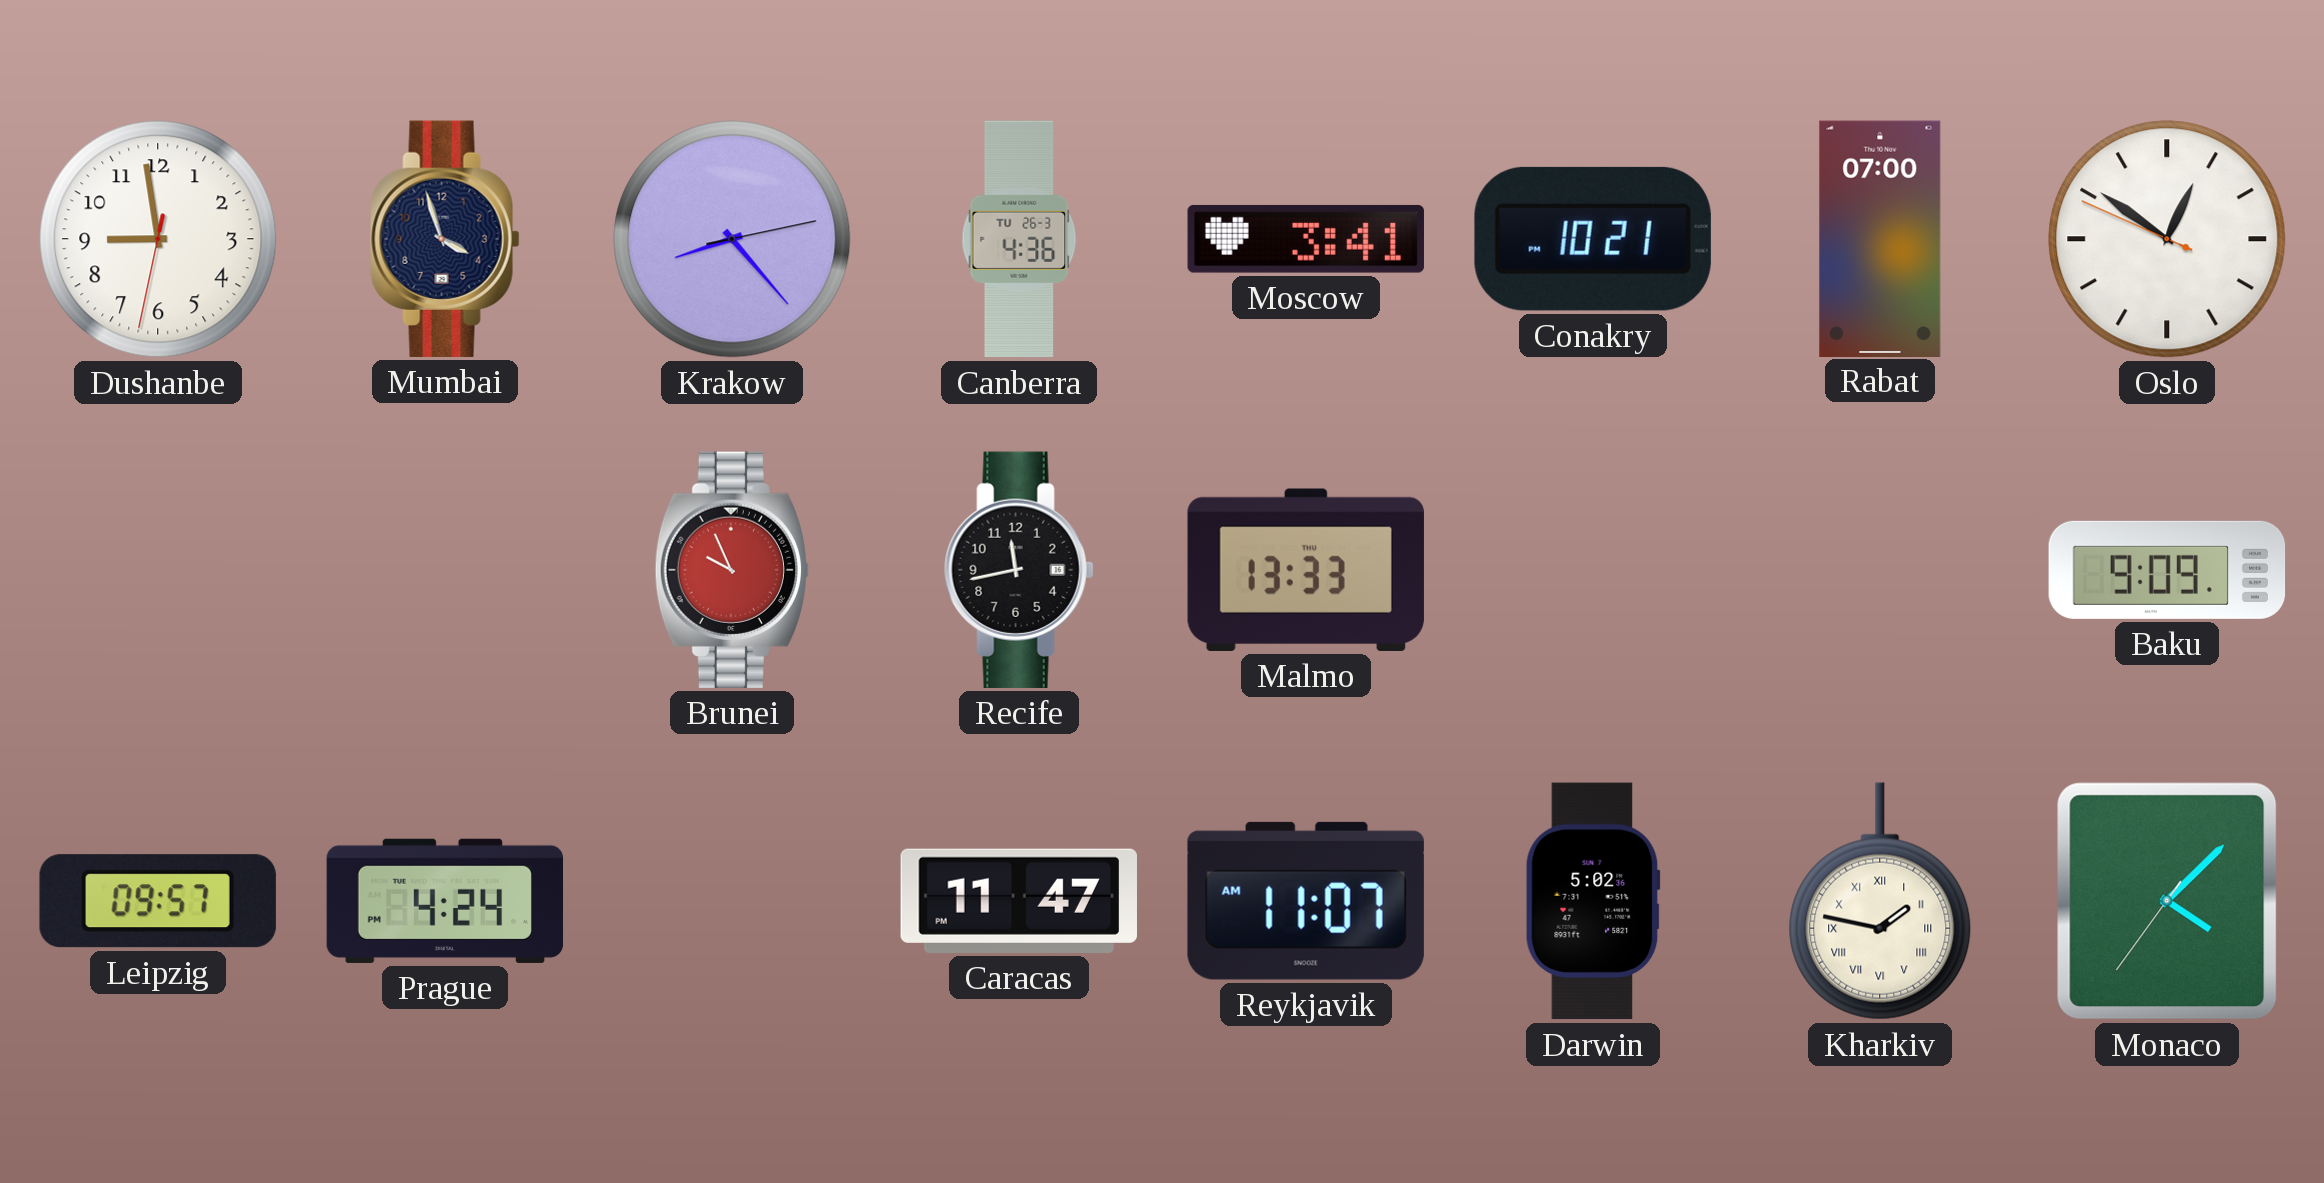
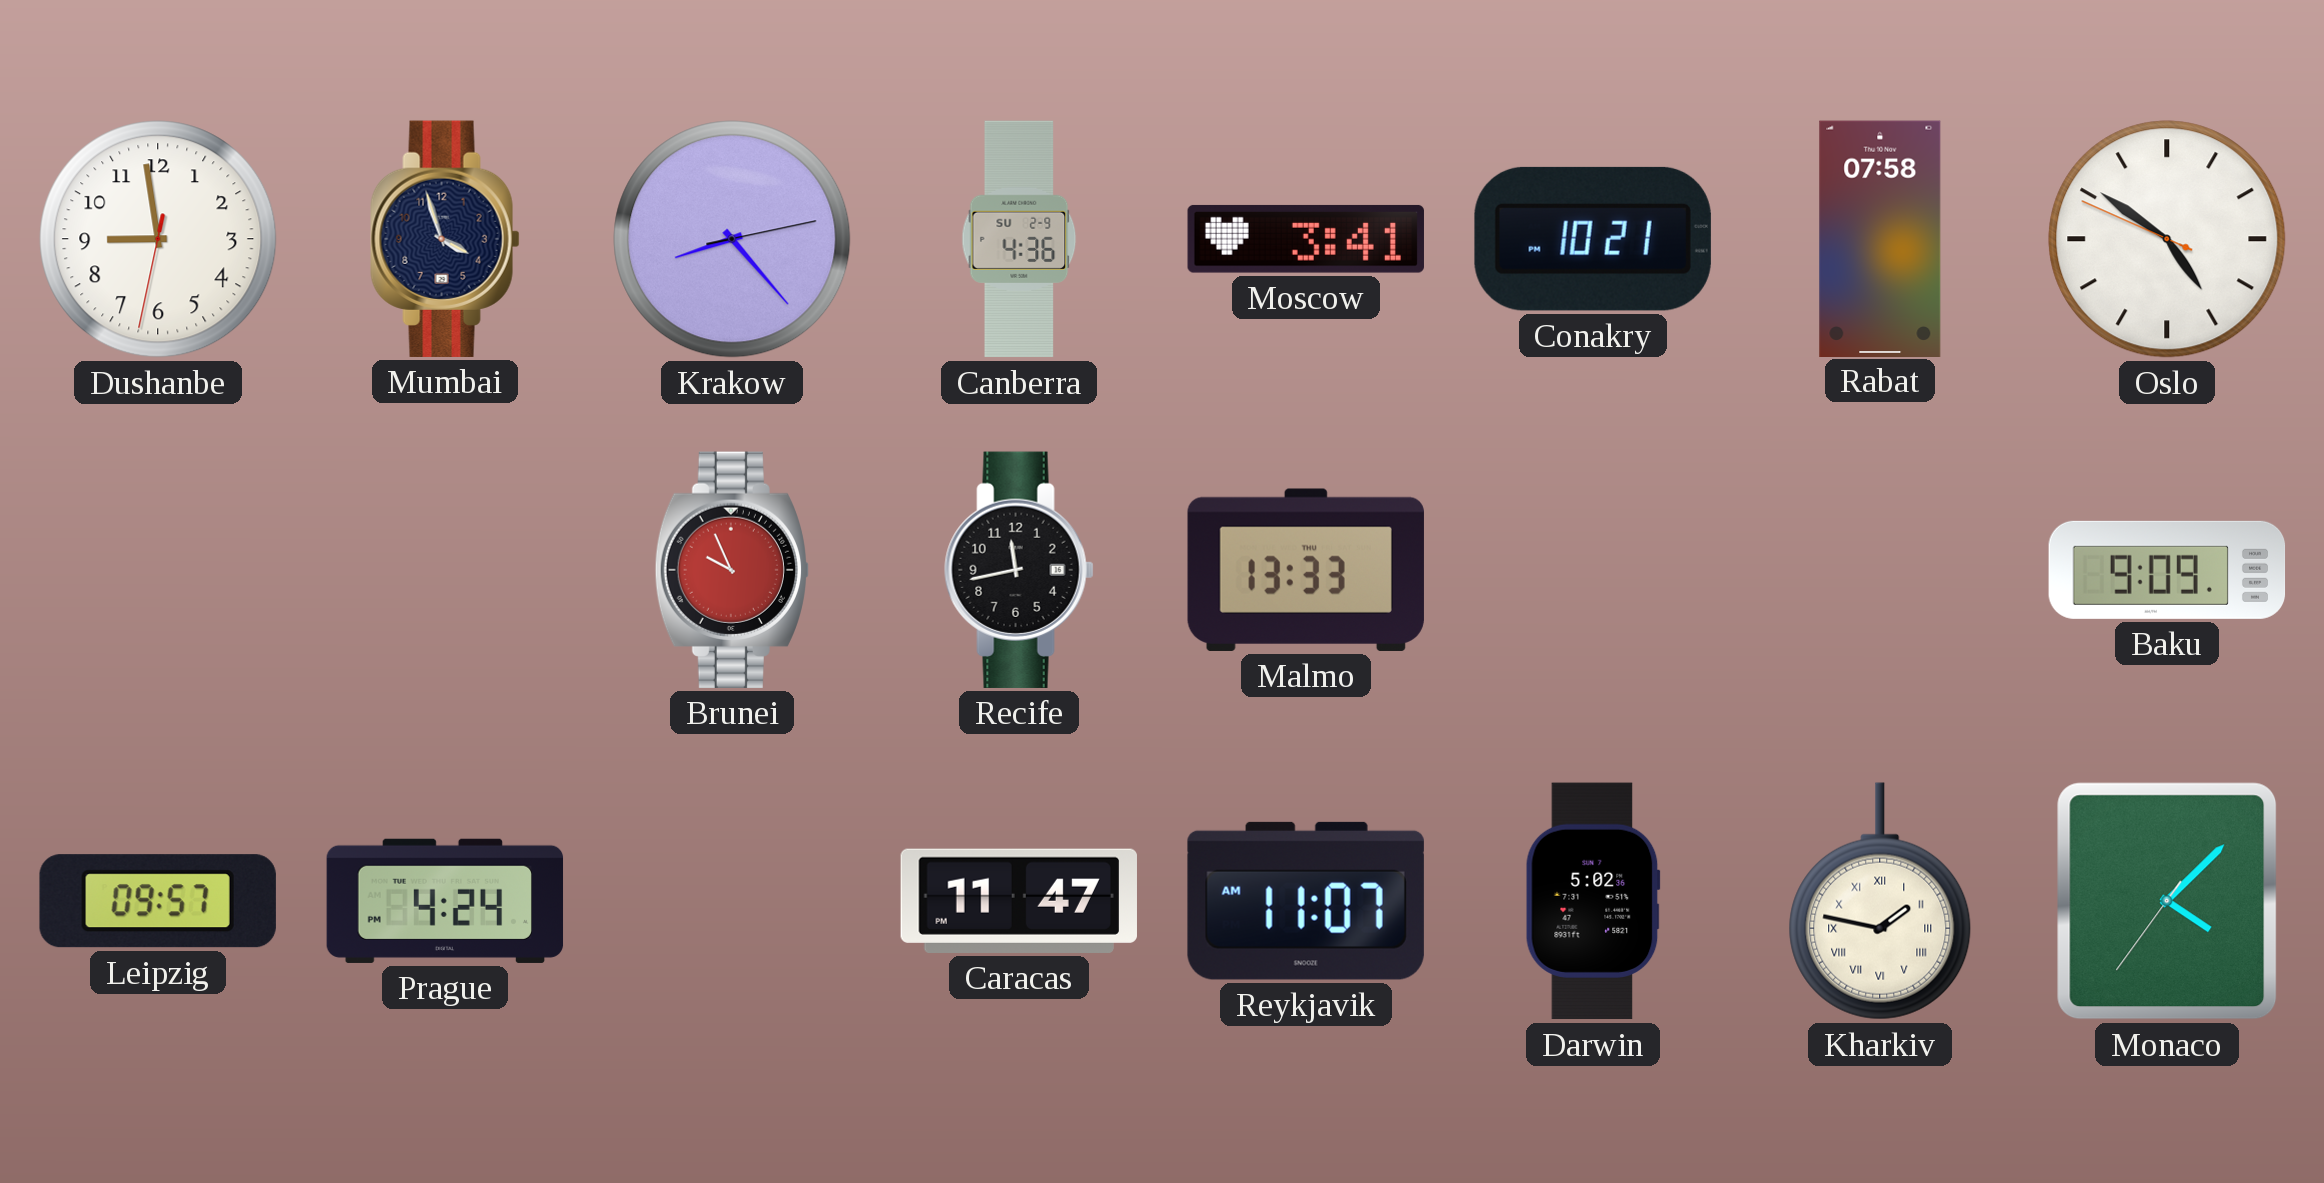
Canberra date: TU 26-3 -> SU 2-9 (1019, 239)
Rabat: 07:00 -> 07:58 (1880, 238)
Oslo: 12:50 -> 4:50 (2167, 239)
